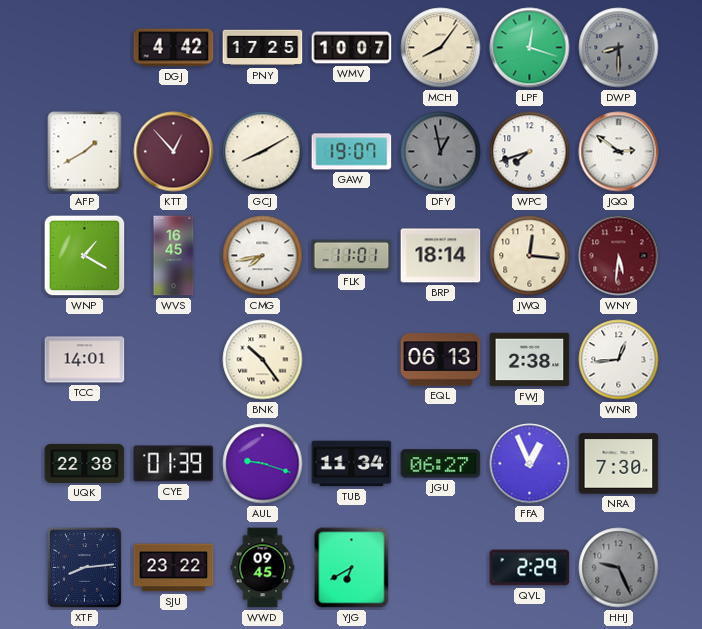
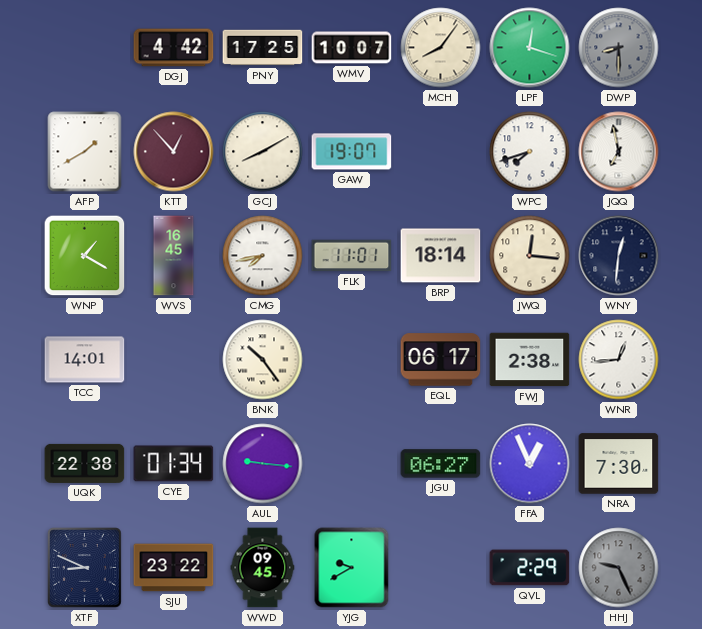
DFY: 12:58 -> none (441, 152)
JQQ: 2:51 -> 6:58 (619, 152)
WNY: 5:31 -> 12:31 (619, 256)
WNY dial: burgundy -> navy (619, 256)
EQL: 06:13 -> 06:17 (441, 360)
CYE: 01:39 -> 01:34 (174, 464)
AUL: 9:18 -> 9:16 (263, 464)
TUB: 11:34 -> none (352, 464)
XTF: 8:14 -> 8:49 (84, 568)
YJG: 6:40 -> 9:40 (352, 568)
